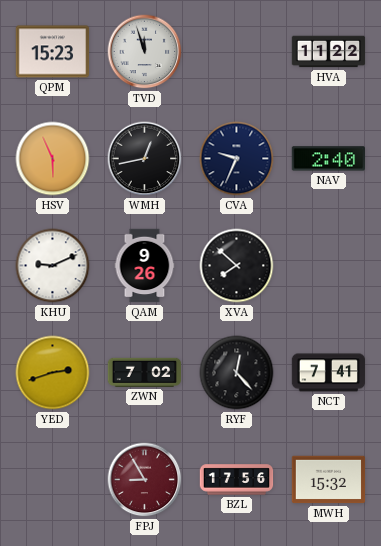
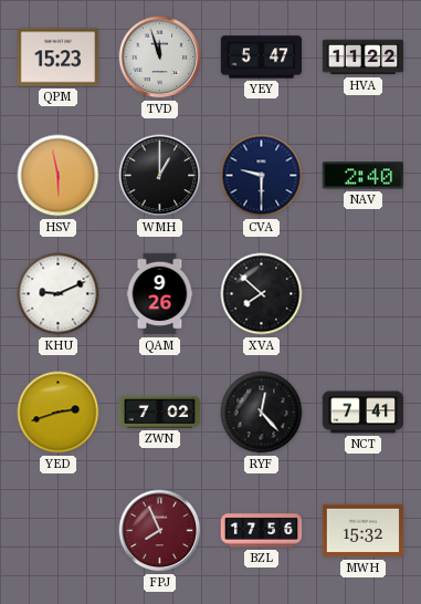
YEY: none -> 5:47 (262, 58)
HSV: 5:56 -> 5:58 (59, 176)
WMH: 12:43 -> 1:00 (160, 176)
CVA: 9:34 -> 9:30 (262, 176)
FPJ: 8:55 -> 7:56 (160, 531)
